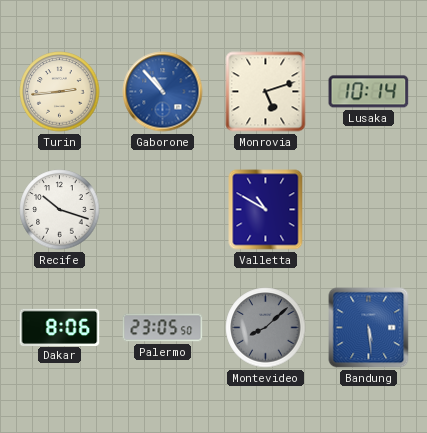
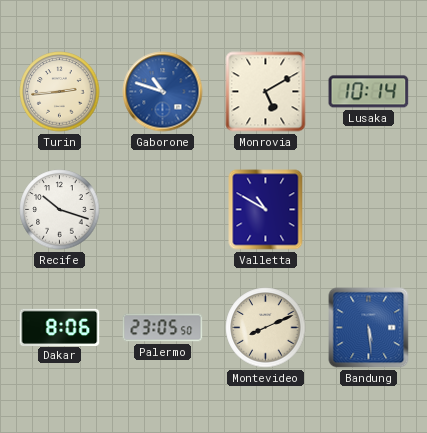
Gaborone: 10:53 -> 10:48 (163, 92)
Monrovia: 5:12 -> 5:10 (266, 92)
Montevideo: 8:08 -> 8:11 (266, 328)
Montevideo dial: grey -> cream (266, 328)
